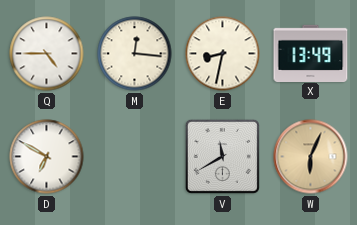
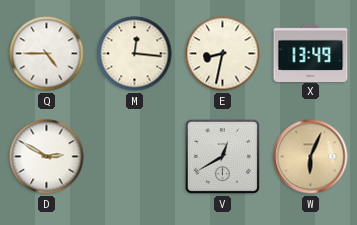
D: 6:50 -> 2:50 (47, 157)
V: 11:40 -> 12:40 (222, 156)
